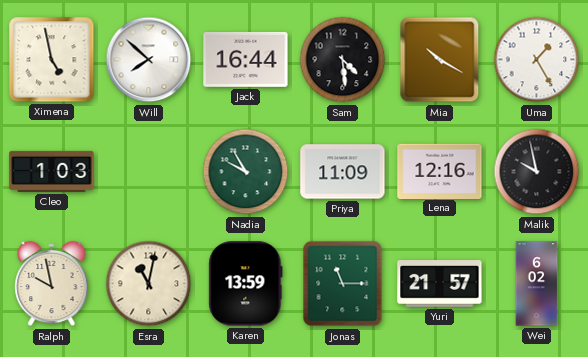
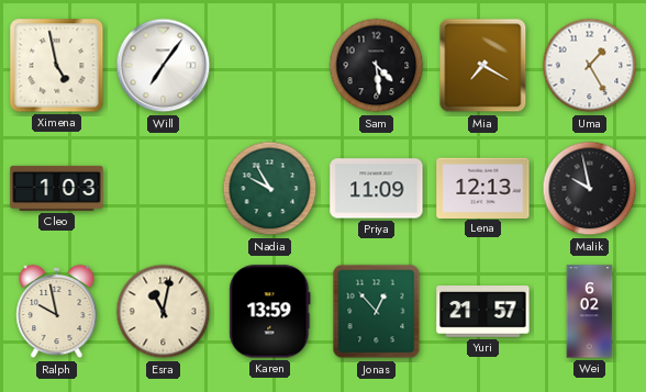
Will: 7:52 -> 7:06 (164, 66)
Jack: 16:44 -> none (246, 59)
Mia: 10:20 -> 7:20 (483, 66)
Lena: 12:16 -> 12:13 (483, 188)
Jonas: 11:15 -> 12:53 (377, 312)
